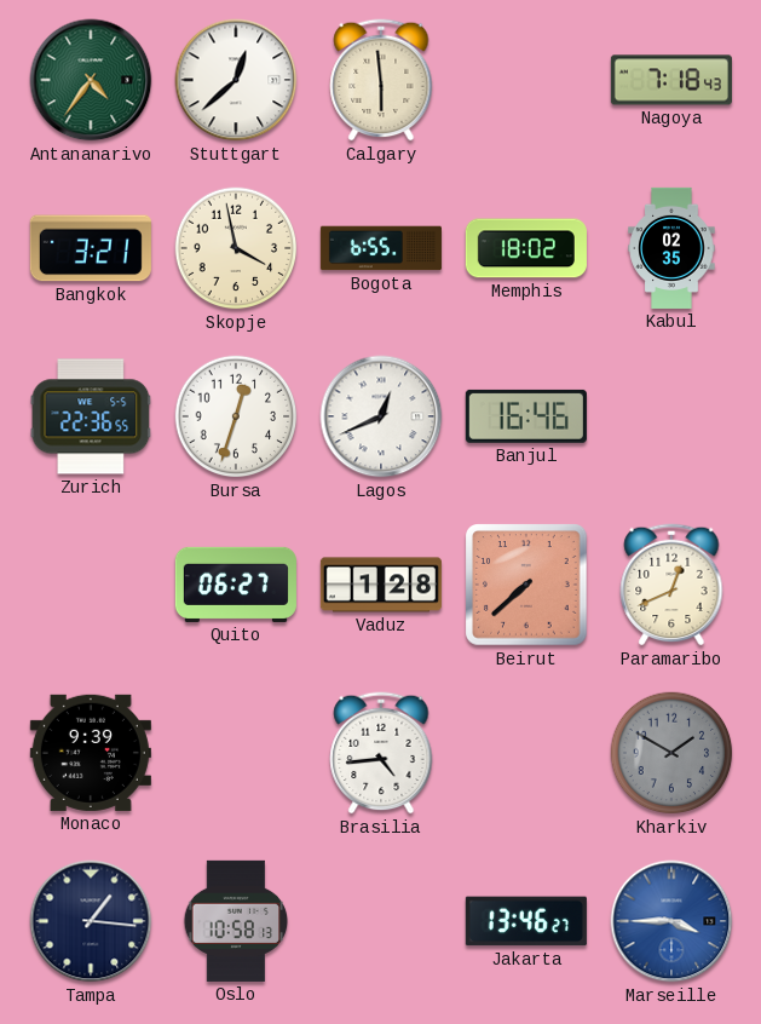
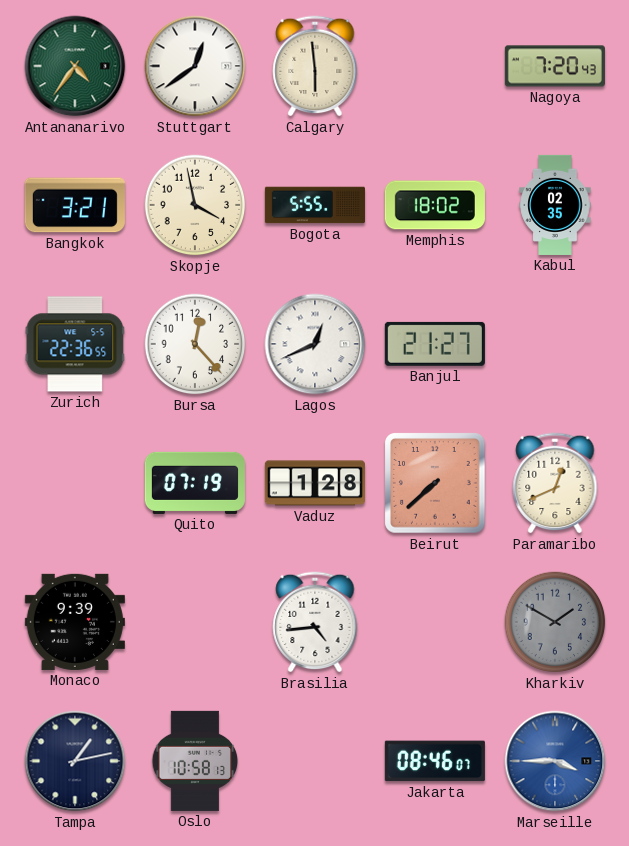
Stuttgart: 12:38 -> 12:39 (195, 66)
Nagoya: 7:18 -> 7:20 (555, 66)
Bogota: 6:55 -> 5:55 (315, 205)
Bursa: 12:33 -> 12:23 (195, 344)
Banjul: 16:46 -> 21:27 (435, 344)
Quito: 06:27 -> 07:19 (195, 483)
Tampa: 1:16 -> 1:13 (75, 761)
Jakarta: 13:46 -> 08:46 (435, 761)
